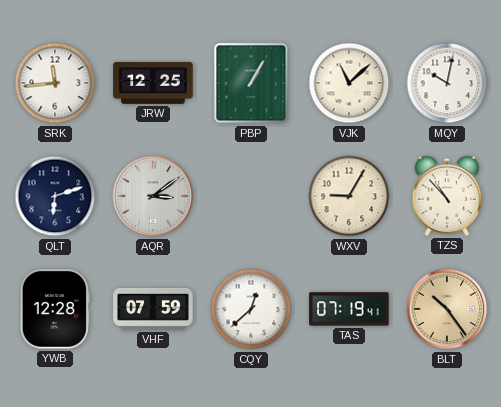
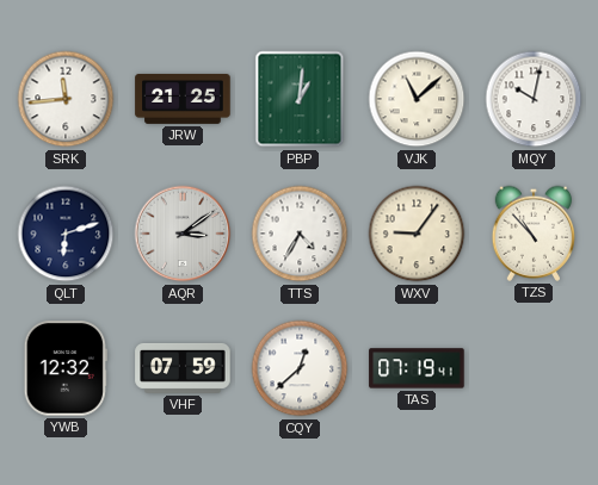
JRW: 12:25 -> 21:25 (183, 99)
PBP: 1:05 -> 1:01 (300, 99)
TTS: none -> 4:35 (300, 234)
WXV: 9:05 -> 9:06 (417, 234)
YWB: 12:28 -> 12:32 (66, 368)
BLT: 10:24 -> none (447, 309)
